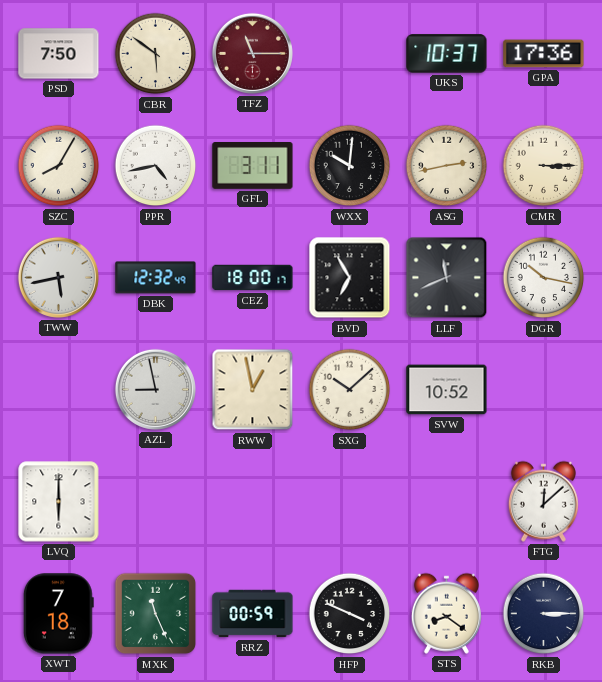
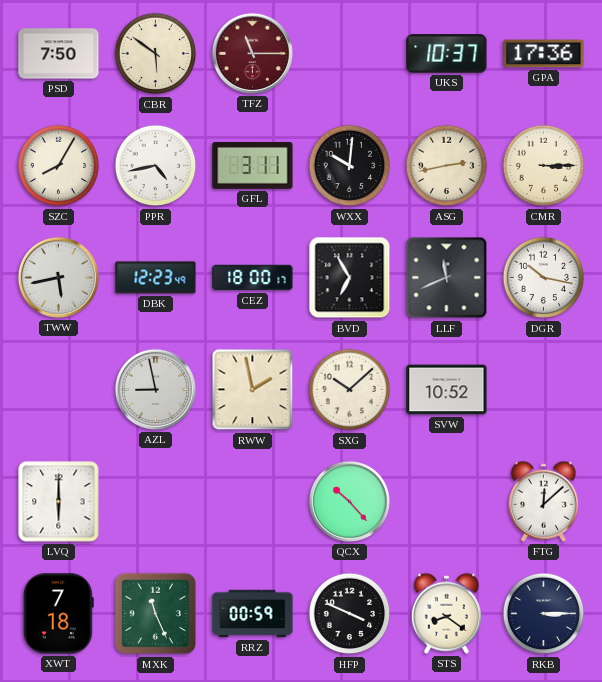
DBK: 12:32 -> 12:23 (156, 278)
RWW: 12:58 -> 1:58 (253, 390)
QCX: none -> 10:23 (349, 501)
